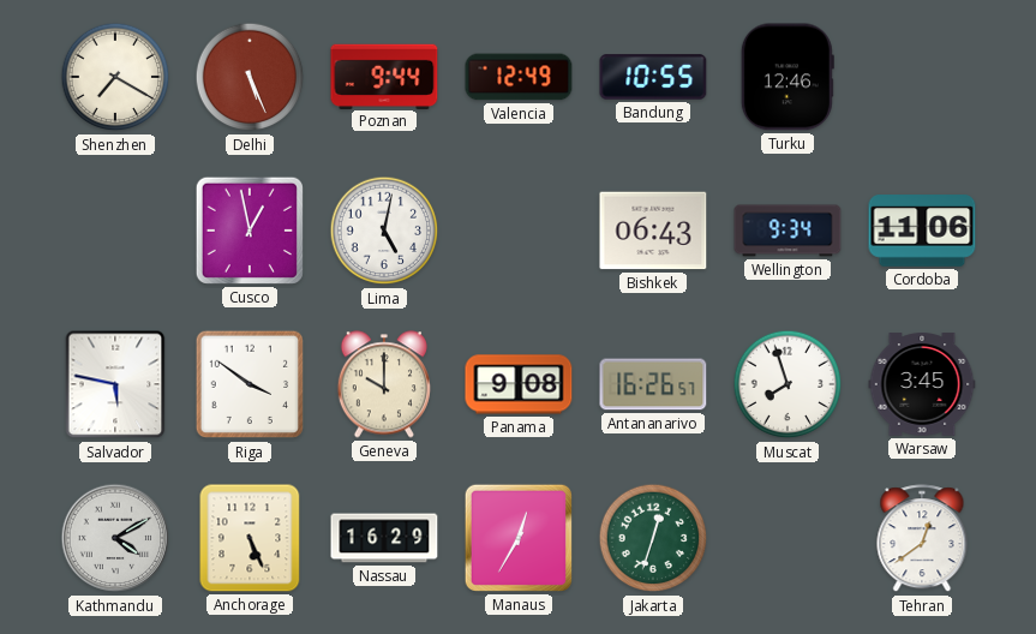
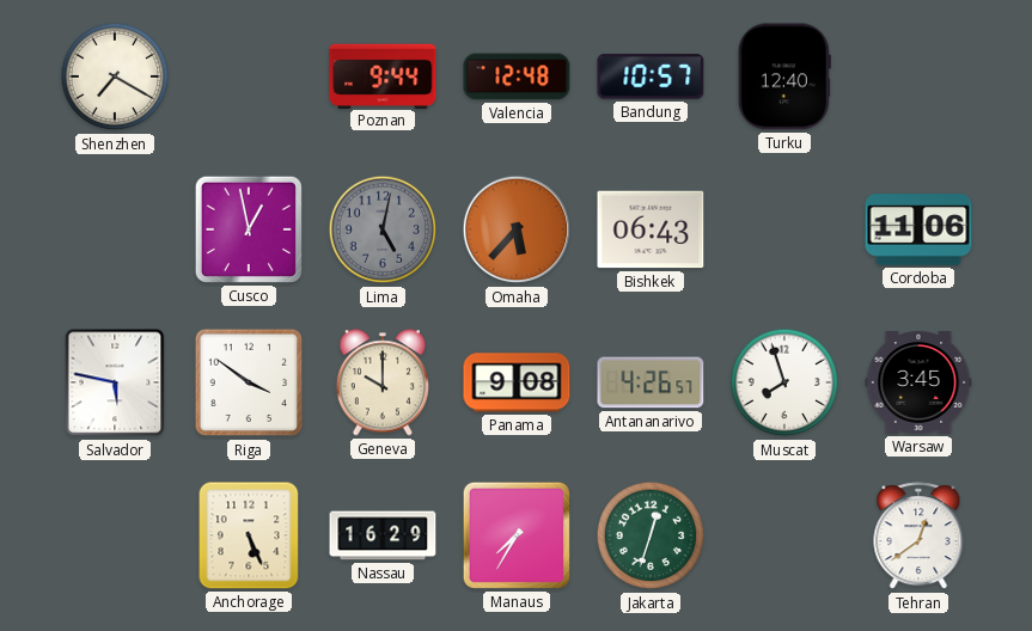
Delhi: 5:26 -> none (250, 77)
Valencia: 12:49 -> 12:48 (517, 76)
Bandung: 10:55 -> 10:57 (651, 76)
Turku: 12:46 -> 12:40 (784, 76)
Lima dial: white -> grey (383, 229)
Omaha: none -> 5:37 (517, 229)
Wellington: 9:34 -> none (788, 231)
Antananarivo: 16:26 -> 4:26 (651, 382)
Kathmandu: 4:10 -> none (115, 538)
Manaus: 12:35 -> 7:35 (517, 535)
